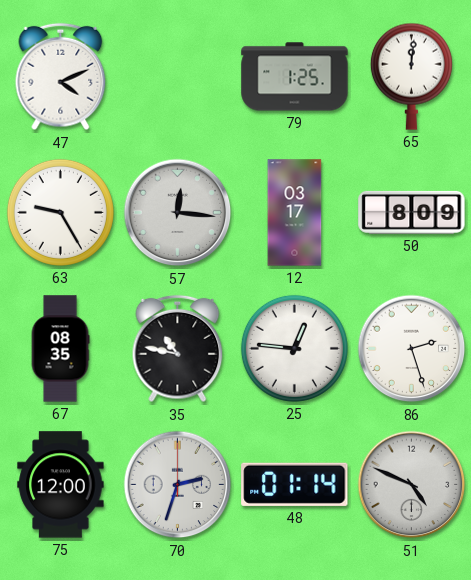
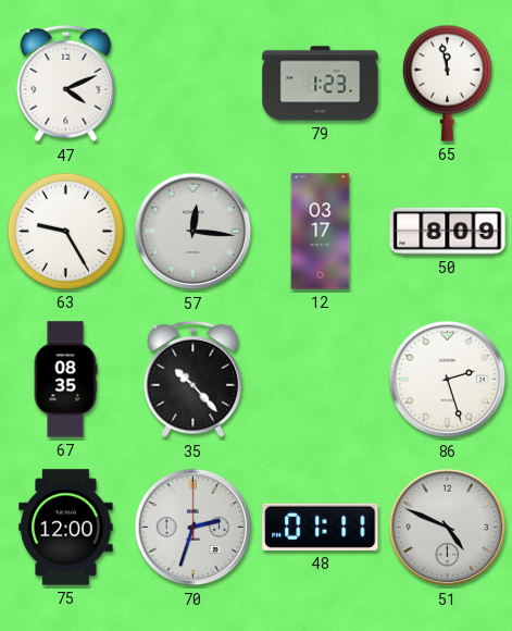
79: 1:25 -> 1:23 (321, 84)
65: 12:01 -> 11:58 (447, 83)
35: 10:47 -> 10:23 (193, 380)
25: 12:46 -> none (294, 348)
48: 01:14 -> 01:11 (321, 527)
